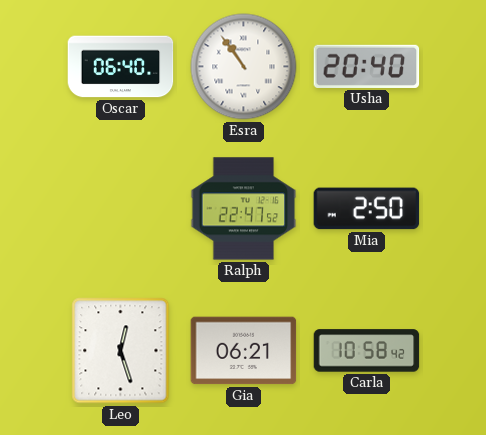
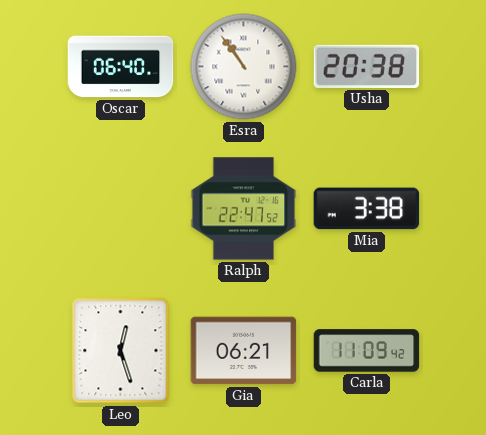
Usha: 20:40 -> 20:38 (367, 66)
Mia: 2:50 -> 3:38 (367, 209)
Carla: 10:58 -> 11:09 (367, 351)
